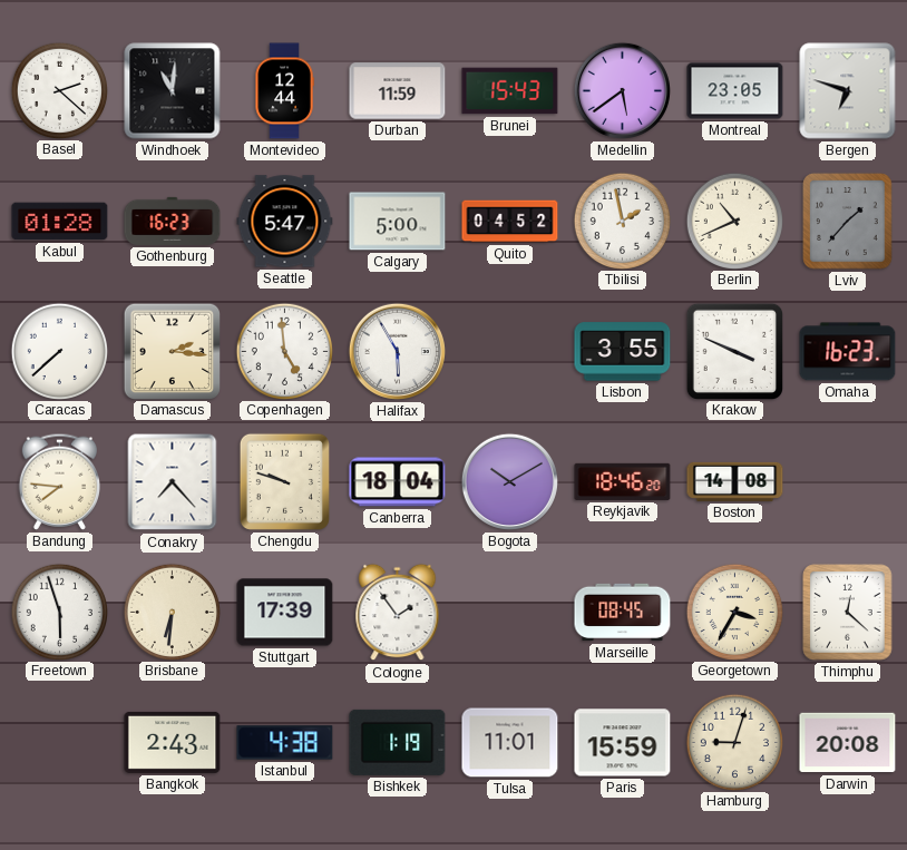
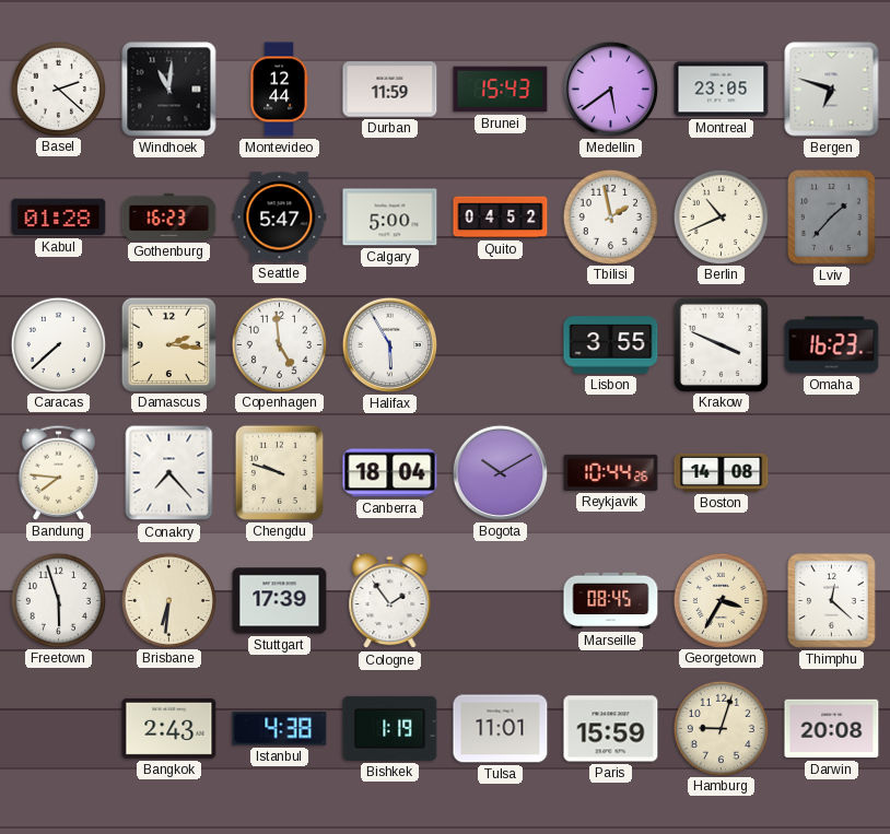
Reykjavik: 18:46 -> 10:44 (611, 472)
